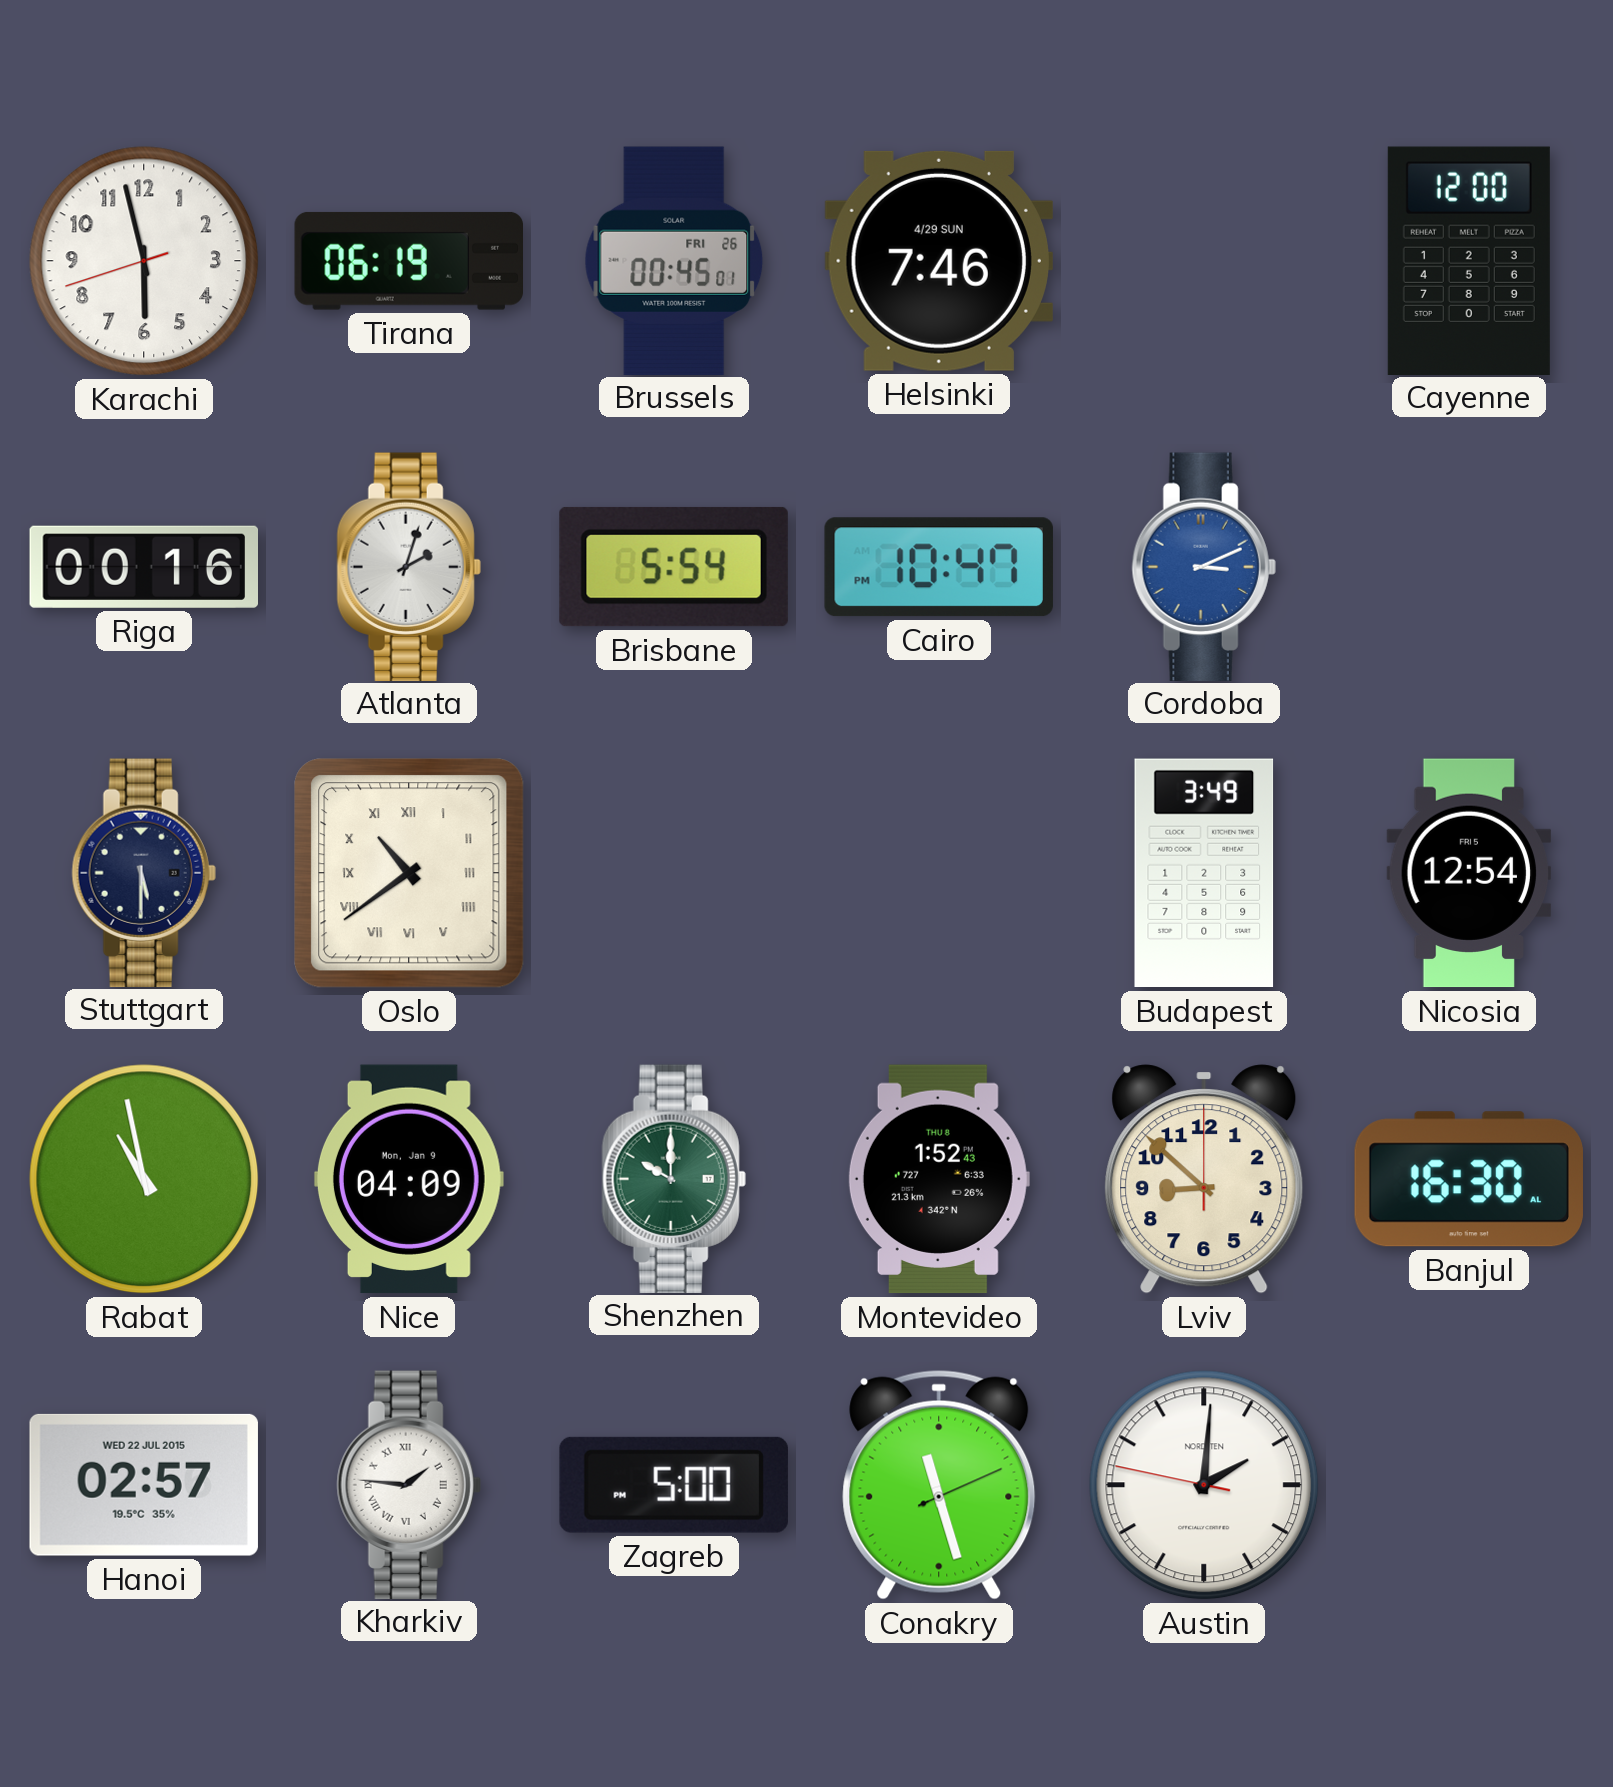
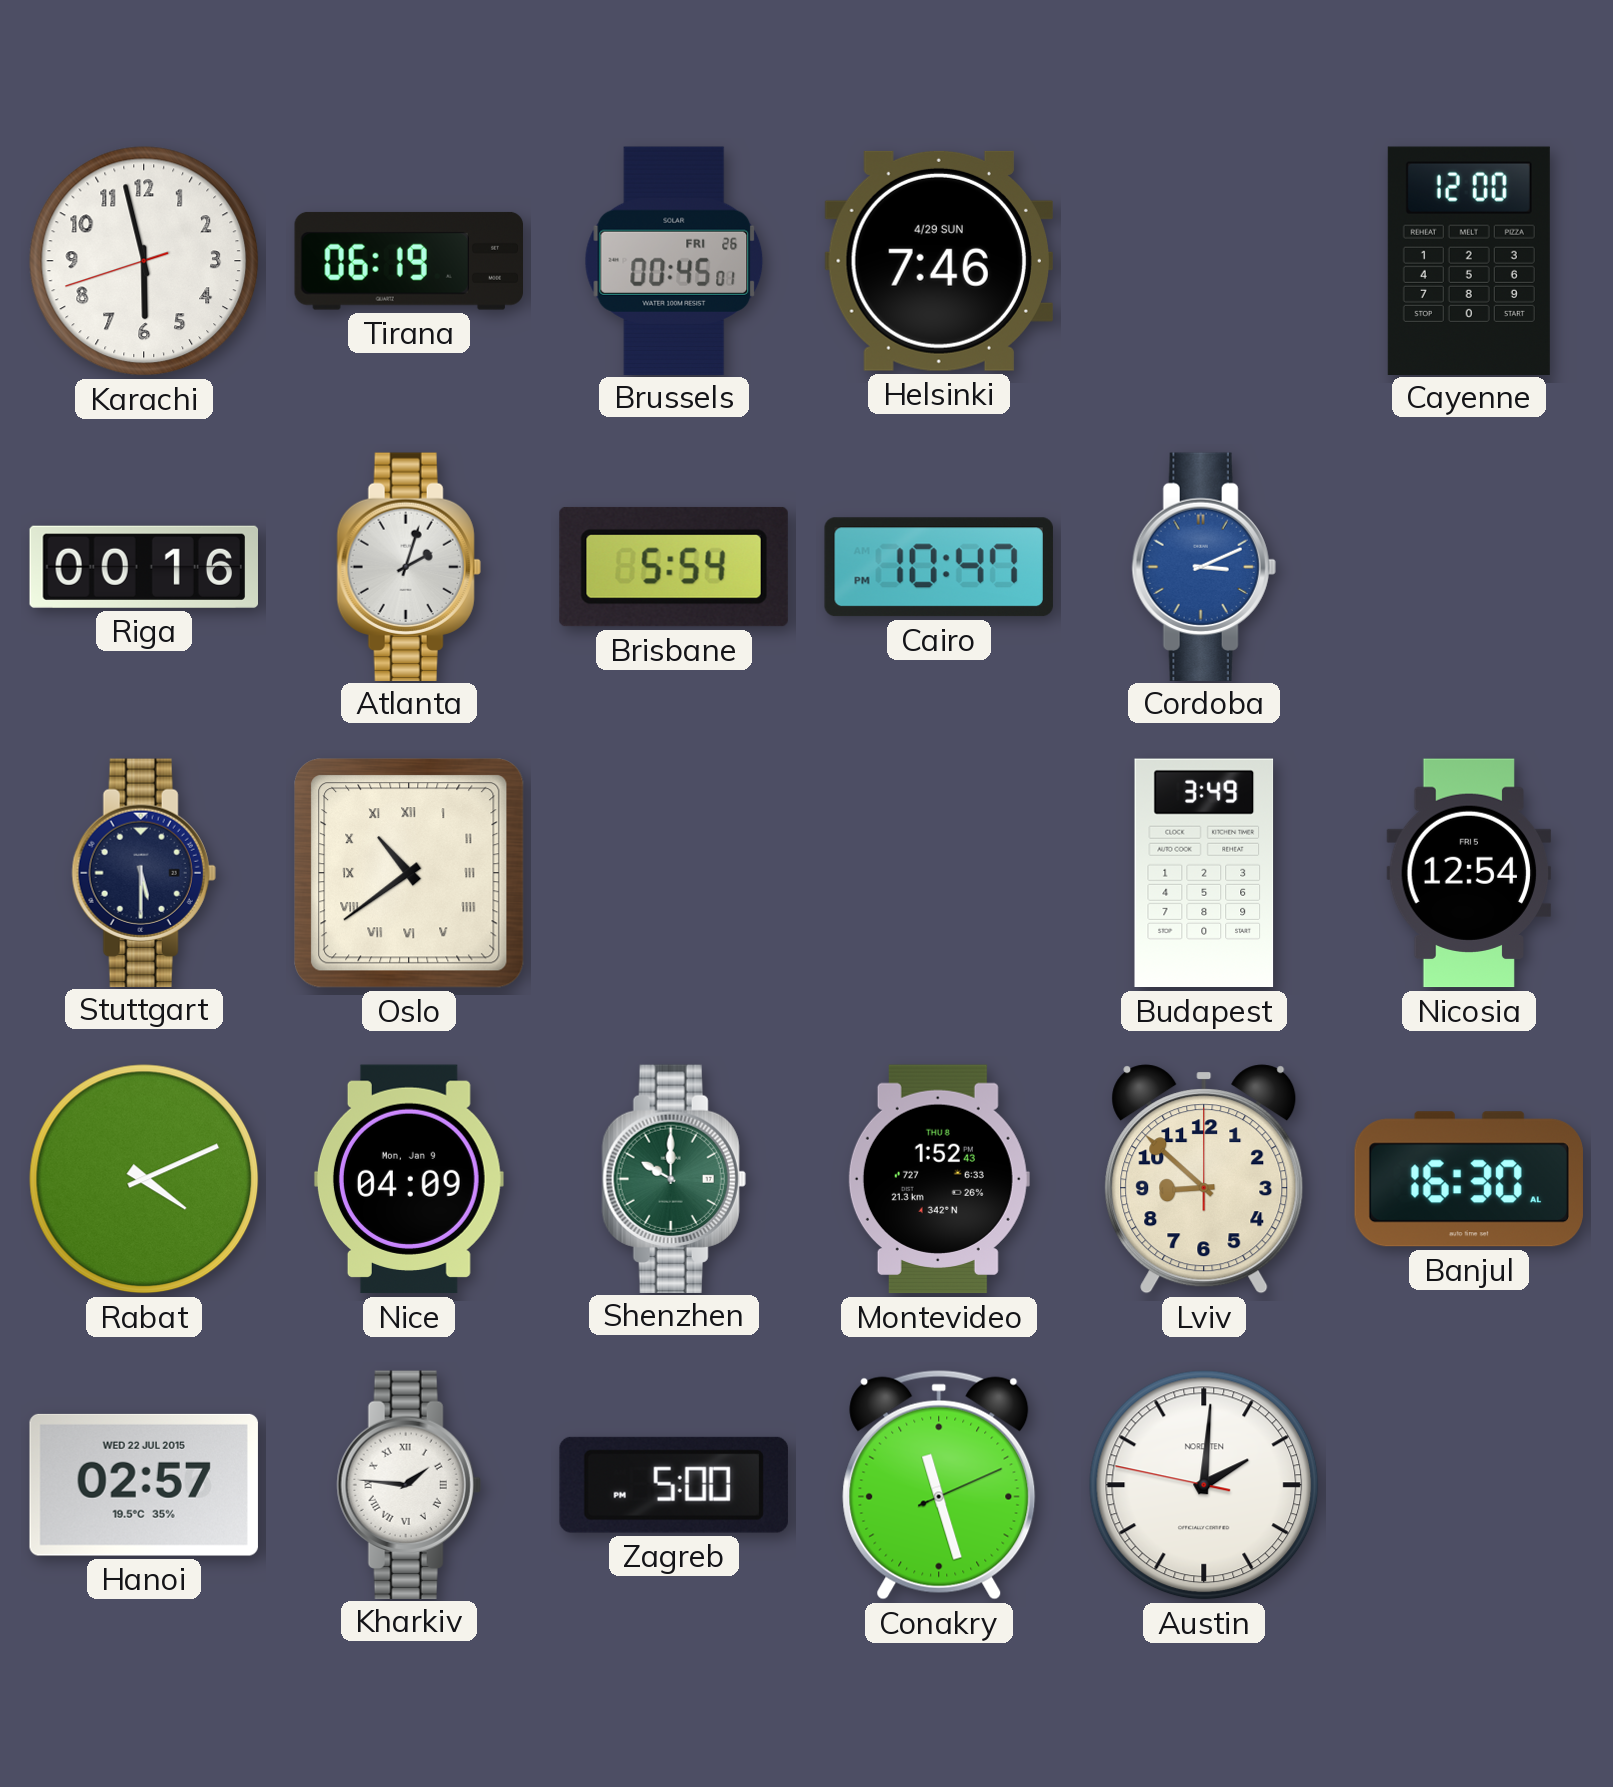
Rabat: 10:58 -> 4:11 (144, 1179)
